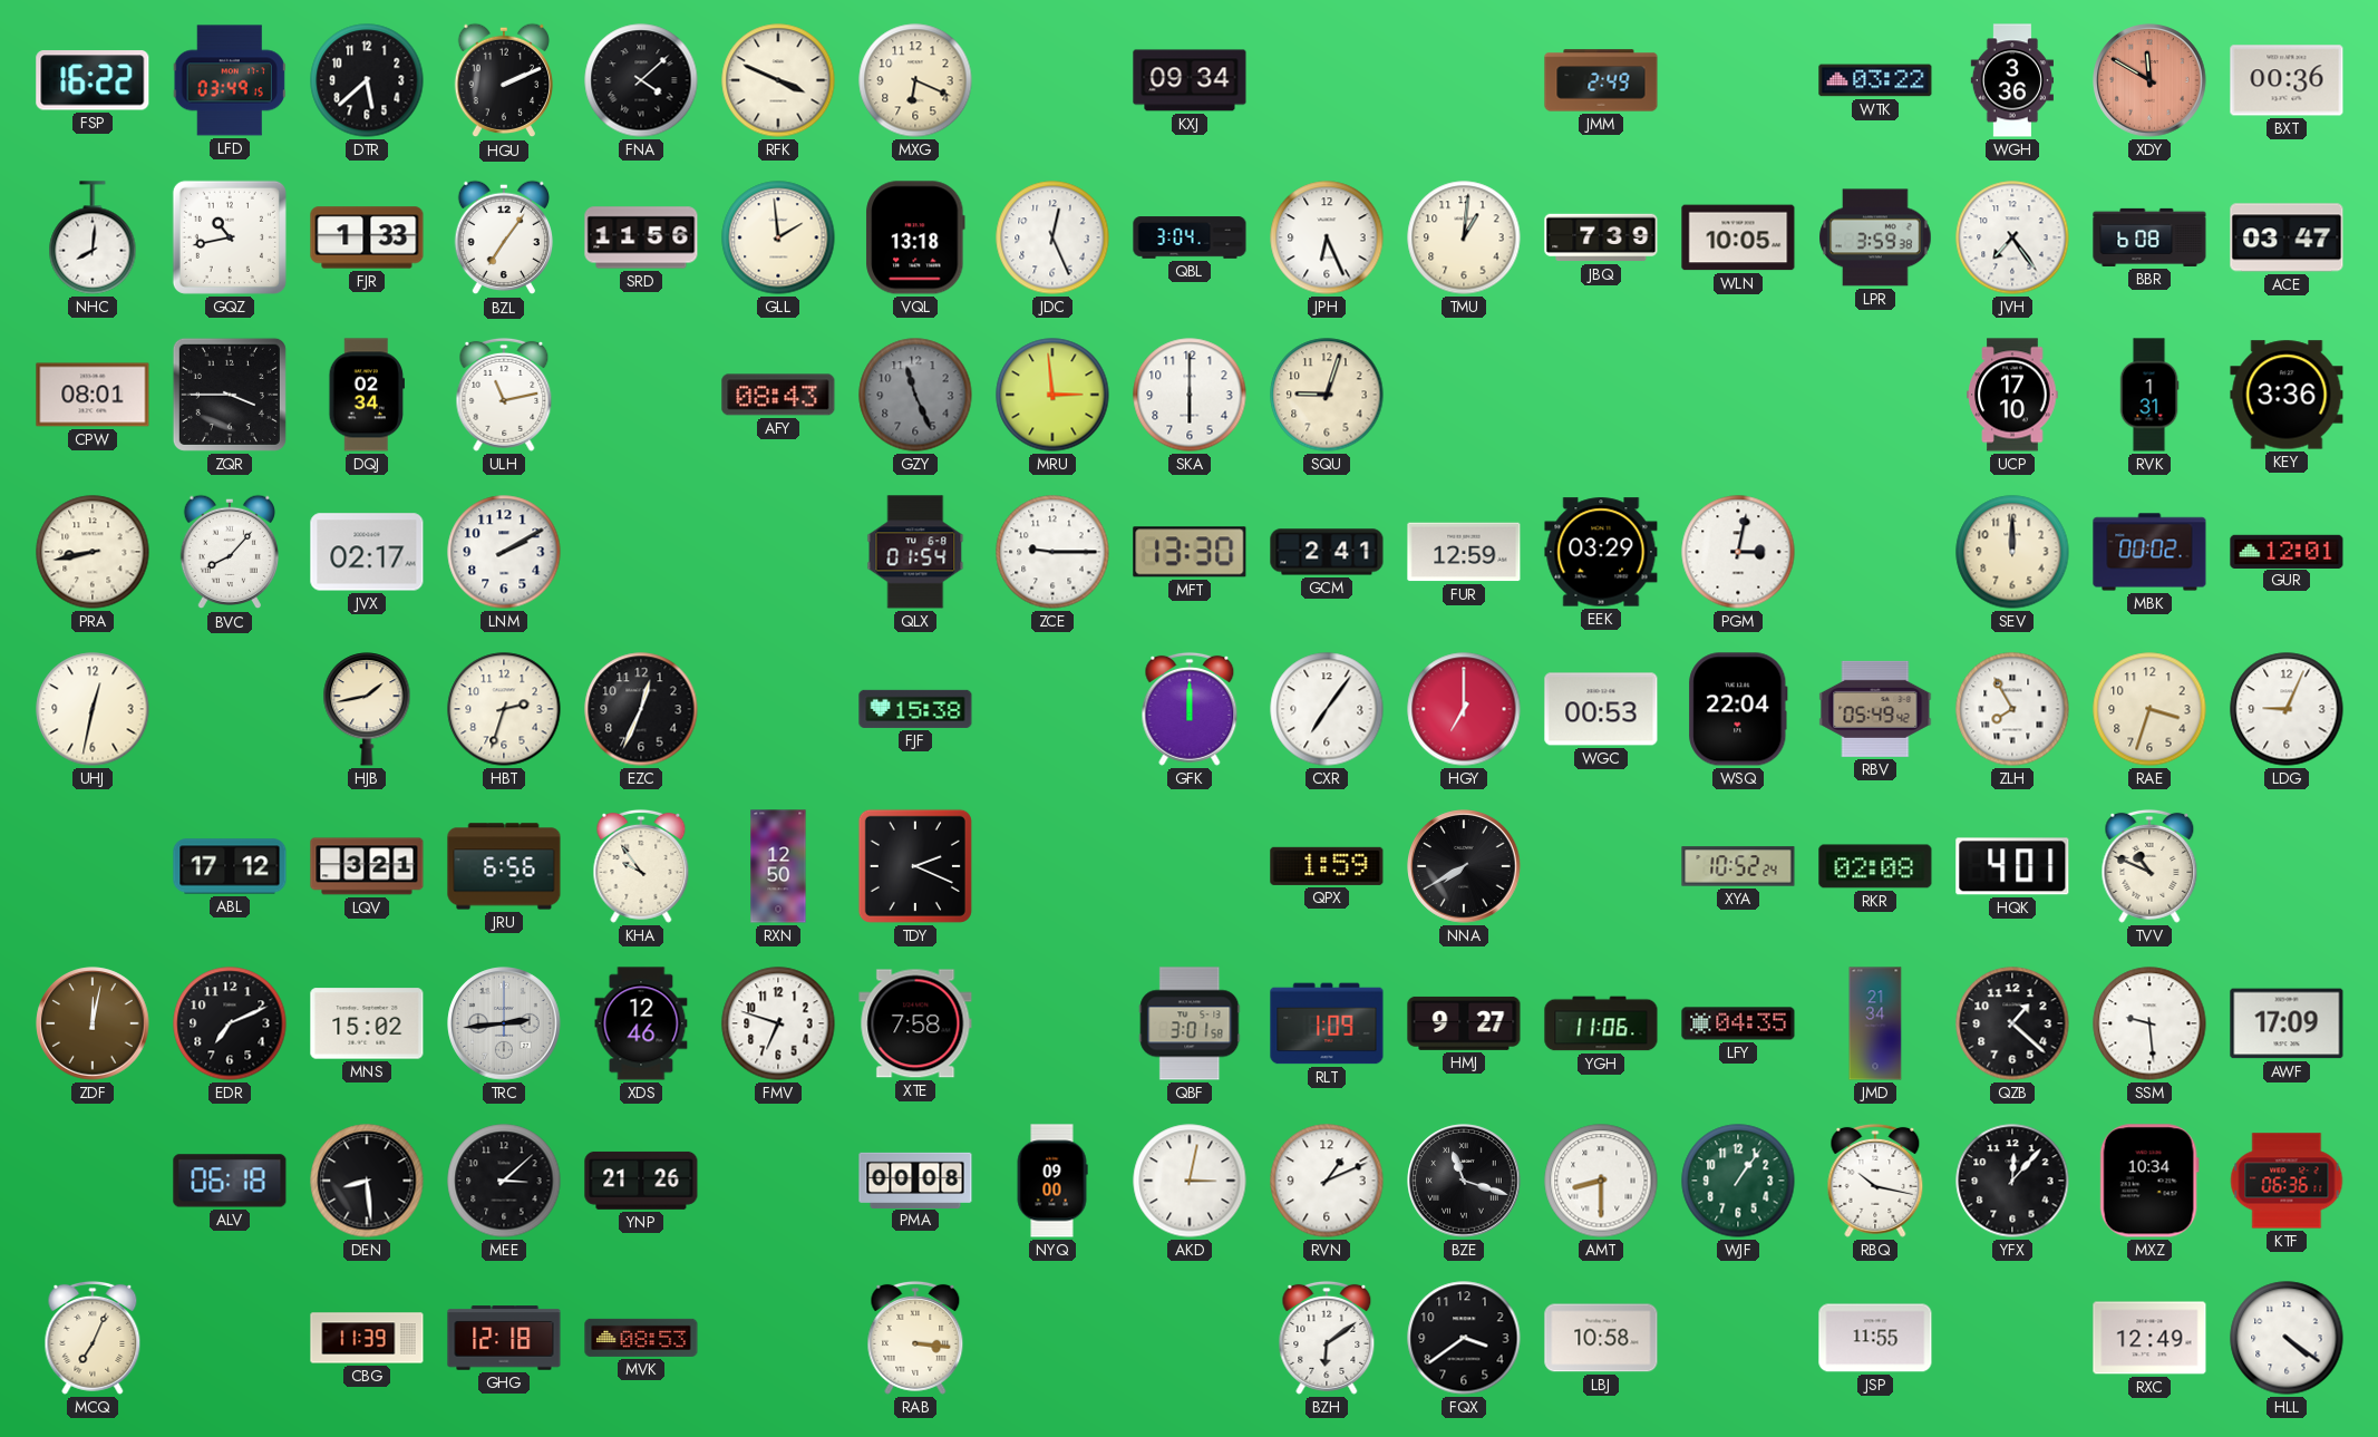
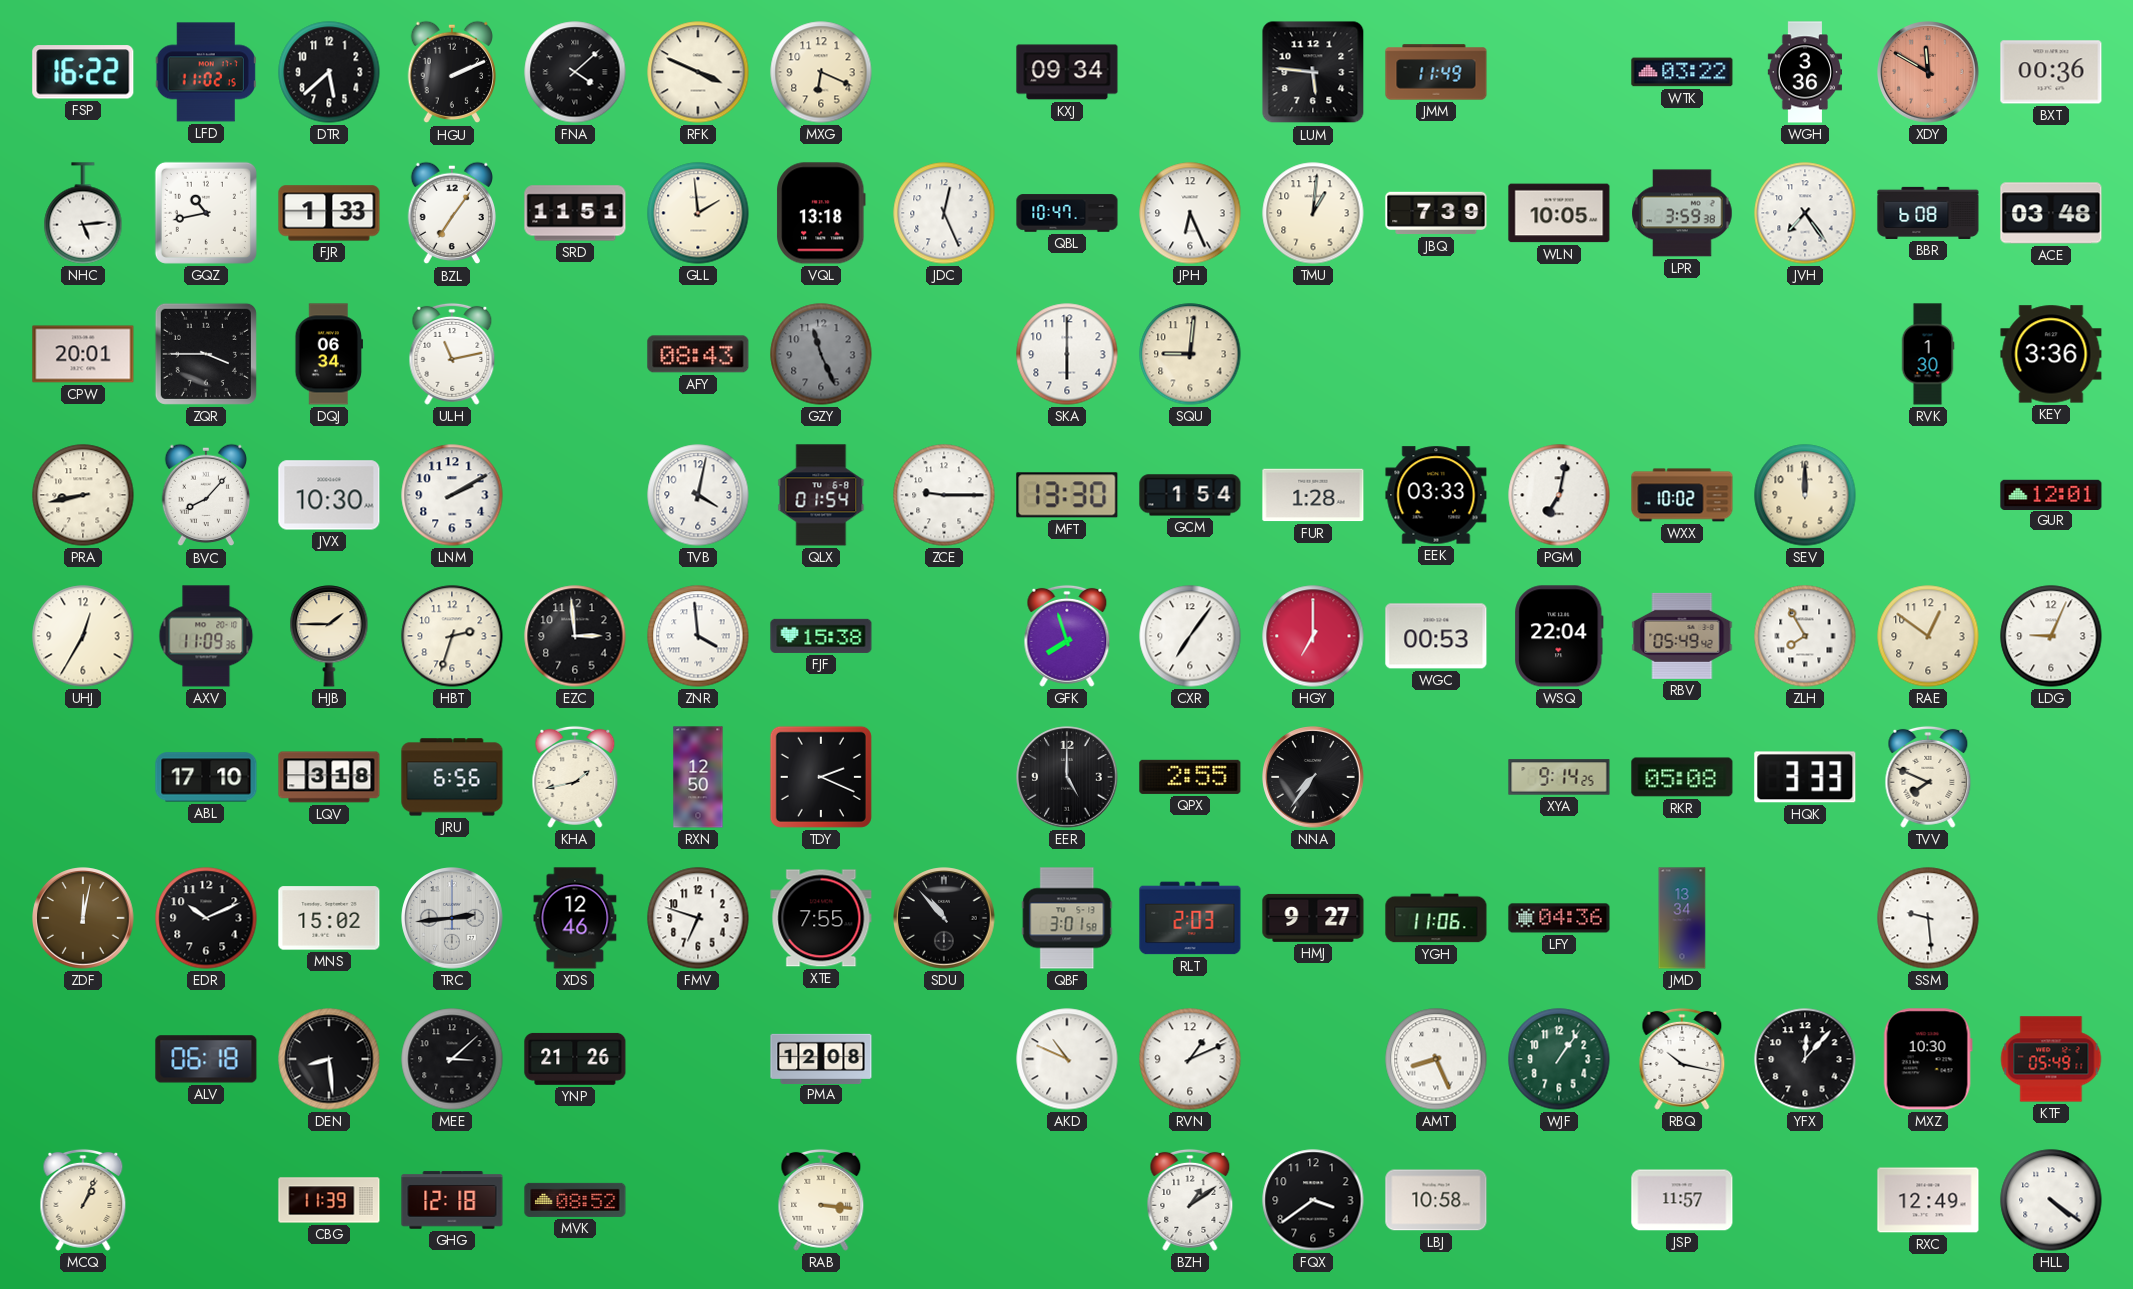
LFD: 03:49 -> 11:02 (206, 72)
LUM: none -> 5:46 (1313, 72)
JMM: 2:49 -> 11:49 (1436, 72)
NHC: 8:01 -> 5:14 (83, 213)
SRD: 11:56 -> 11:51 (575, 213)
QBL: 3:04 -> 10:47 (1067, 213)
ACE: 03:47 -> 03:48 (2051, 213)
CPW: 08:01 -> 20:01 (83, 354)
DQJ: 02:34 -> 06:34 (328, 354)
MRU: 2:59 -> none (1052, 395)
SQU: 9:03 -> 9:01 (1190, 354)
UCP: 17:10 -> none (2012, 395)
RVK: 1:31 -> 1:30 (1928, 354)
JVX: 02:17 -> 10:30 (329, 495)
TVB: none -> 4:02 (698, 495)
GCM: 2:41 -> 1:54 (1190, 495)
FUR: 12:59 -> 1:28 (1313, 495)
EEK: 03:29 -> 03:33 (1436, 495)
PGM: 3:02 -> 7:02 (1559, 495)
WXX: none -> 10:02 (1682, 495)
MBK: 00:02 -> none (2149, 552)
UHJ: 12:32 -> 12:35 (83, 636)
AXV: none -> 11:09 (206, 636)
HJB: 1:43 -> 1:45 (329, 636)
EZC: 12:34 -> 2:59 (575, 636)
ZNR: none -> 3:59 (698, 636)
GFK: 12:00 -> 7:57 (1067, 636)
RAE: 3:33 -> 12:51 (1928, 636)
ABL: 17:12 -> 17:10 (206, 777)
LQV: 3:21 -> 3:18 (329, 777)
KHA: 9:54 -> 1:43 (575, 777)
EER: none -> 5:00 (1067, 777)
QPX: 1:59 -> 2:55 (1190, 777)
NNA: 7:40 -> 7:36 (1313, 777)
XYA: 10:52 -> 9:14 (1559, 777)
RKR: 02:08 -> 05:08 (1682, 777)
HQK: 4:01 -> 3:33 (1805, 777)
TVV: 10:49 -> 7:49 (1928, 777)
EDR: 7:11 -> 10:11 (206, 918)
XTE: 7:58 -> 7:55 (821, 918)
SDU: none -> 10:53 (944, 918)
RLT: 1:09 -> 2:03 (1190, 918)
LFY: 04:35 -> 04:36 (1559, 918)
JMD: 21:34 -> 13:34 (1682, 918)
QZB: 1:22 -> none (2012, 1023)
AWF: 17:09 -> none (2287, 1023)
PMA: 00:08 -> 12:08 (821, 1058)
NYQ: 09:00 -> none (1052, 1181)
AKD: 3:02 -> 10:49 (1067, 1059)
BZE: 11:18 -> none (1464, 1181)
AMT: 8:30 -> 8:26 (1436, 1059)
MXZ: 10:34 -> 10:30 (1928, 1059)
KTF: 06:36 -> 05:49 (2051, 1059)
MCQ: 7:04 -> 1:04 (83, 1200)
MVK: 08:53 -> 08:52 (575, 1200)
BZH: 6:09 -> 1:09 (1190, 1200)
JSP: 11:55 -> 11:57 (1682, 1200)
